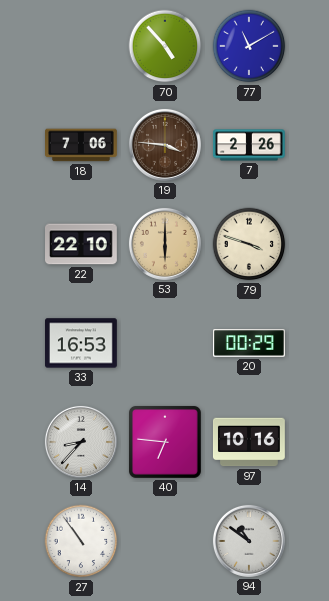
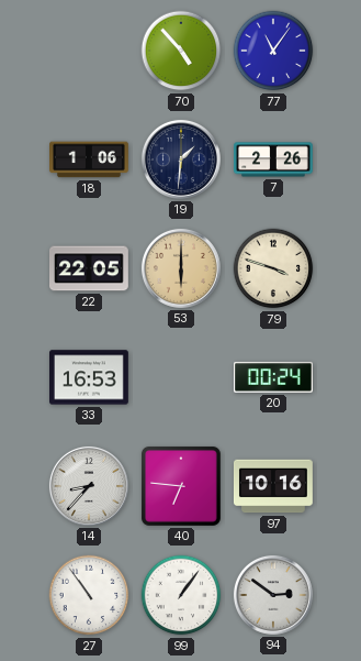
77: 11:10 -> 11:06 (273, 51)
18: 7:06 -> 1:06 (90, 159)
19: 3:46 -> 1:31 (181, 159)
19 dial: brown -> navy (181, 159)
22: 22:10 -> 22:05 (90, 268)
20: 00:29 -> 00:24 (274, 377)
99: none -> 1:06 (181, 595)
94: 10:51 -> 2:51 (273, 595)
